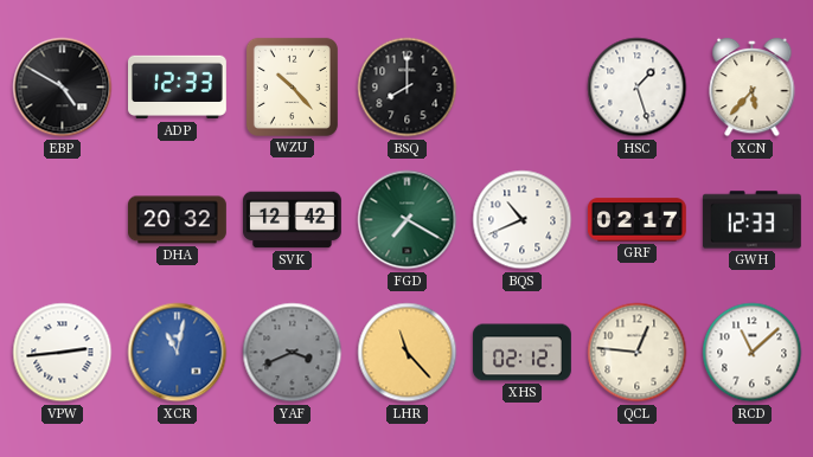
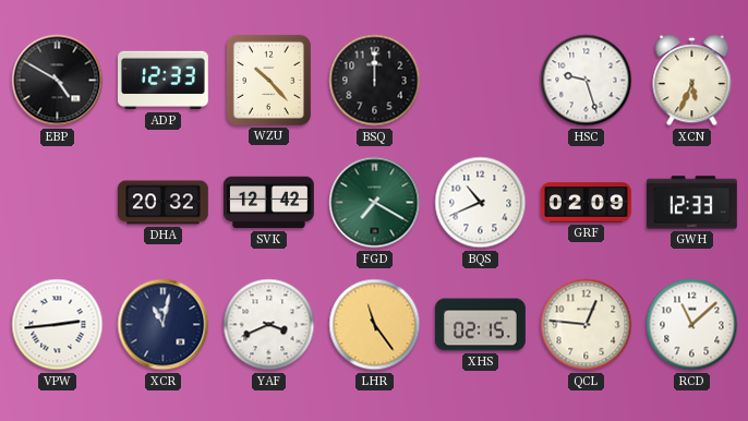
BSQ: 8:00 -> 12:00 (375, 81)
HSC: 1:27 -> 9:27 (587, 81)
XCN: 5:37 -> 5:34 (692, 81)
GRF: 02:17 -> 02:09 (586, 203)
XCR dial: blue -> navy (164, 325)
YAF dial: grey -> white (269, 325)
LHR: 11:23 -> 11:24 (375, 325)
XHS: 02:12 -> 02:15 (481, 325)
